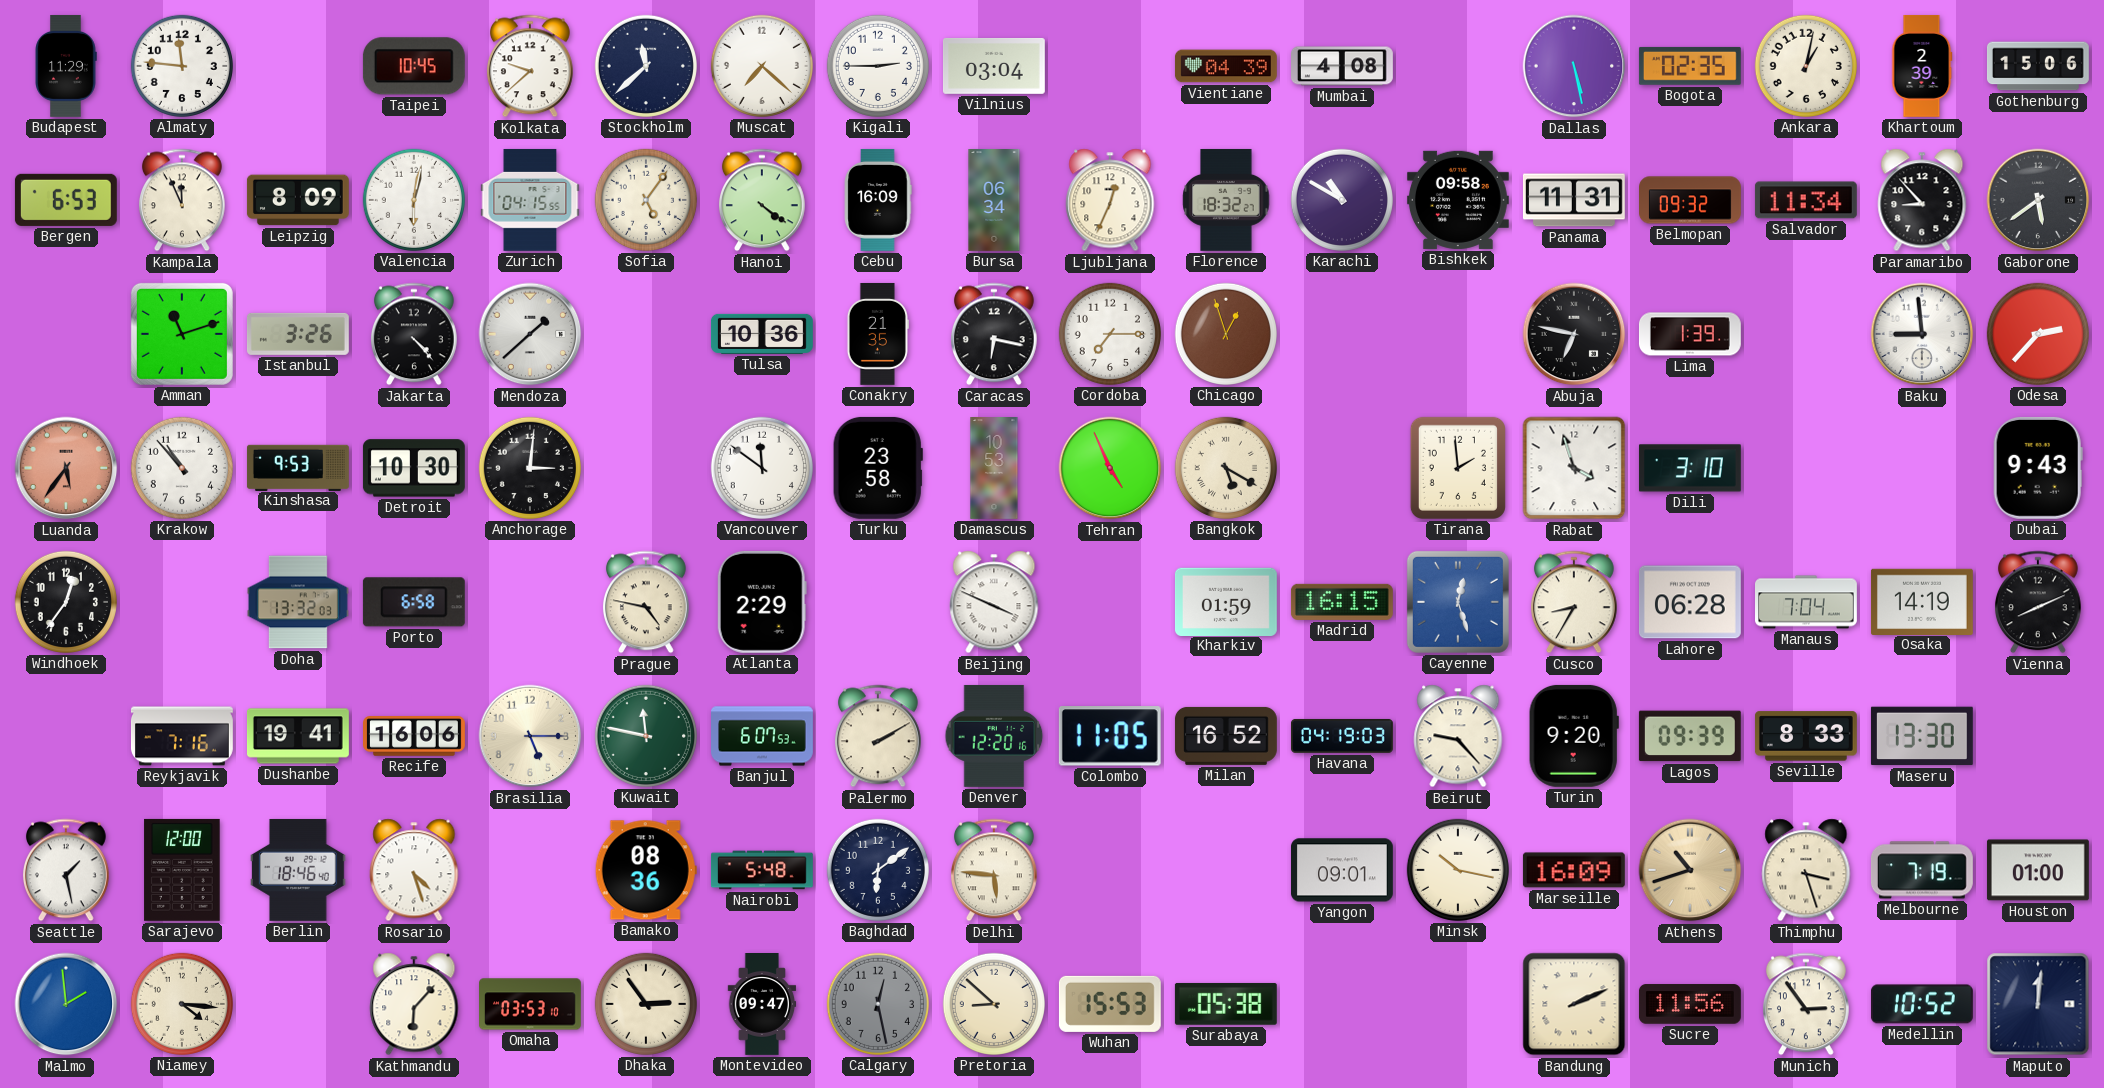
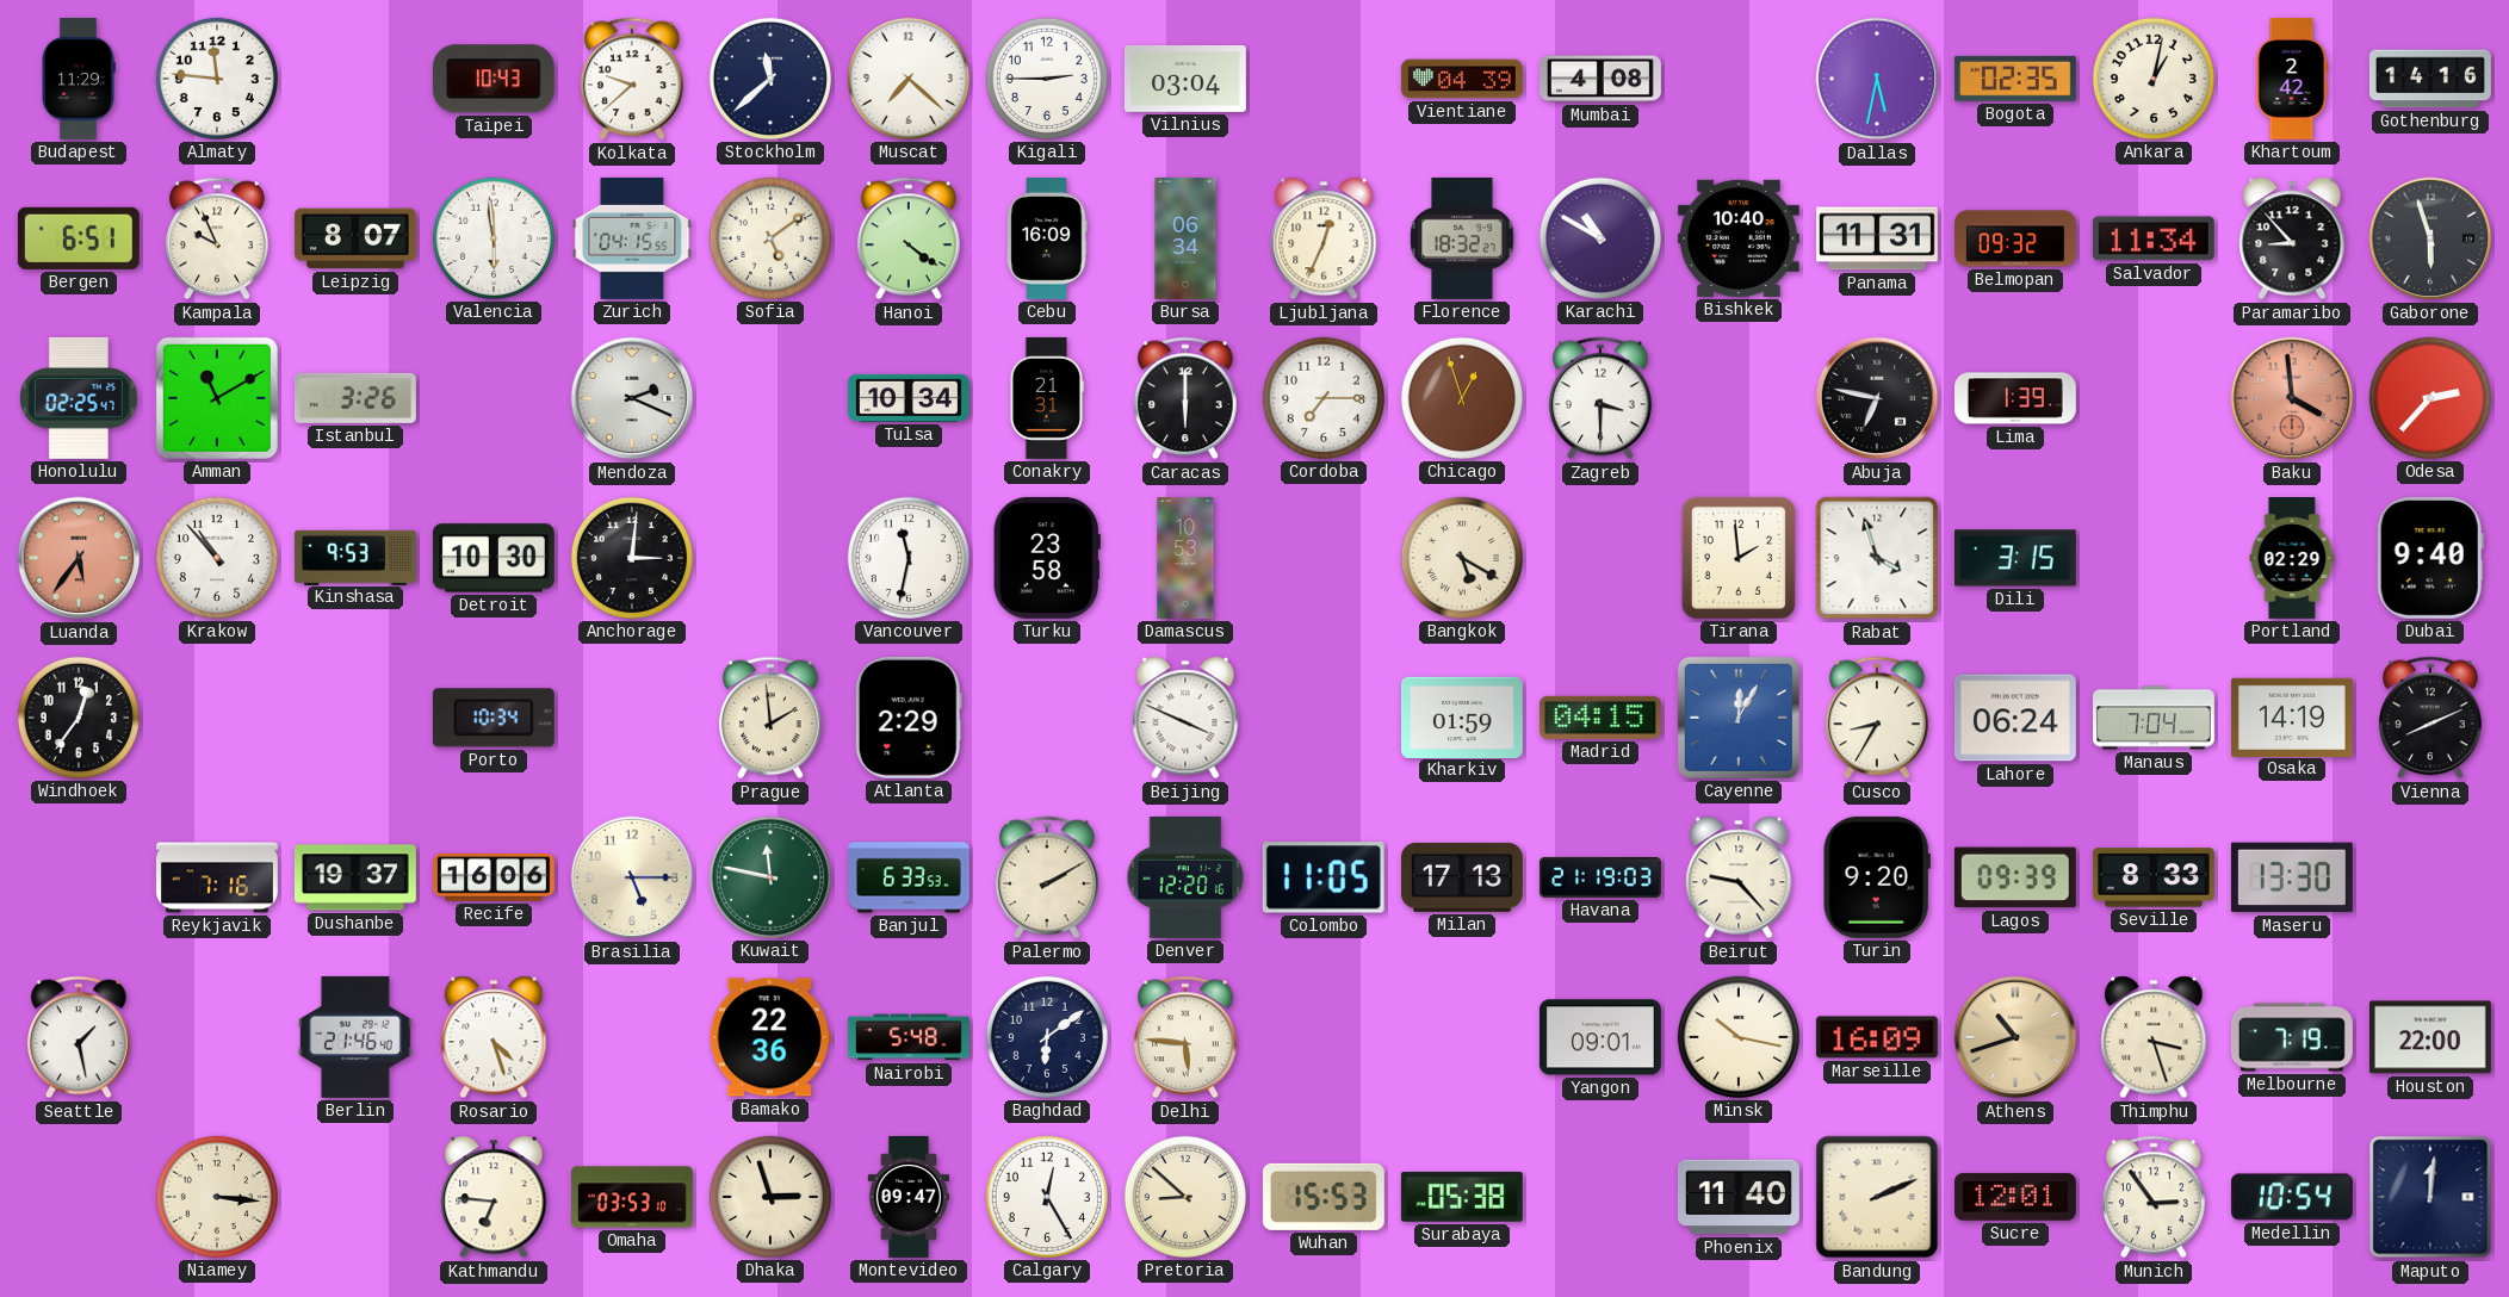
Taipei: 10:45 -> 10:43 (494, 79)
Dallas: 5:28 -> 5:32 (1877, 79)
Khartoum: 2:39 -> 2:42 (2292, 79)
Gothenburg: 15:06 -> 14:16 (2430, 79)
Bergen: 6:53 -> 6:51 (79, 238)
Kampala: 11:56 -> 9:56 (217, 238)
Leipzig: 8:09 -> 8:07 (355, 238)
Valencia: 6:02 -> 5:59 (494, 238)
Sofia: 5:06 -> 5:09 (770, 238)
Bishkek: 09:58 -> 10:40 (1739, 238)
Gaborone: 5:39 -> 5:57 (2430, 238)
Honolulu: none -> 02:25 (79, 398)
Amman: 11:12 -> 11:10 (217, 398)
Jakarta: 4:23 -> none (414, 334)
Mendoza: 1:38 -> 2:19 (632, 398)
Tulsa: 10:36 -> 10:34 (909, 398)
Conakry: 21:35 -> 21:31 (1046, 398)
Caracas: 6:17 -> 6:00 (1185, 398)
Zagreb: none -> 3:30 (1600, 398)
Baku: 8:59 -> 3:59 (2292, 398)
Baku dial: white -> salmon (2292, 398)
Vancouver: 11:51 -> 11:32 (909, 558)
Tehran: 4:56 -> none (1110, 468)
Dili: 3:10 -> 3:15 (2015, 558)
Portland: none -> 02:29 (2292, 559)
Dubai: 9:43 -> 9:40 (2430, 558)
Doha: 13:32 -> none (298, 602)
Porto: 6:58 -> 10:34 (494, 718)
Prague: 4:47 -> 1:59 (770, 718)
Madrid: 16:15 -> 04:15 (1600, 718)
Cayenne: 12:27 -> 12:05 (1739, 718)
Lahore: 06:28 -> 06:24 (2015, 718)
Dushanbe: 19:41 -> 19:37 (355, 877)
Banjul: 6:07 -> 6:33 (910, 877)
Milan: 16:52 -> 17:13 (1462, 877)
Havana: 04:19 -> 21:19 (1600, 877)
Sarajevo: 12:00 -> none (182, 870)
Berlin: 18:46 -> 21:46 (357, 1037)
Bamako: 08:36 -> 22:36 (770, 1037)
Houston: 01:00 -> 22:00 (2430, 1037)
Malmo: 1:59 -> none (66, 1004)
Niamey: 4:16 -> 3:16 (217, 1197)
Kathmandu: 6:07 -> 6:46 (494, 1197)
Dhaka: 2:54 -> 2:57 (770, 1197)
Calgary: 12:28 -> 12:25 (1047, 1197)
Calgary dial: grey -> white (1047, 1197)
Phoenix: none -> 11:40 (1739, 1197)
Sucre: 11:56 -> 12:01 (2015, 1197)
Medellin: 10:52 -> 10:54 (2292, 1197)
